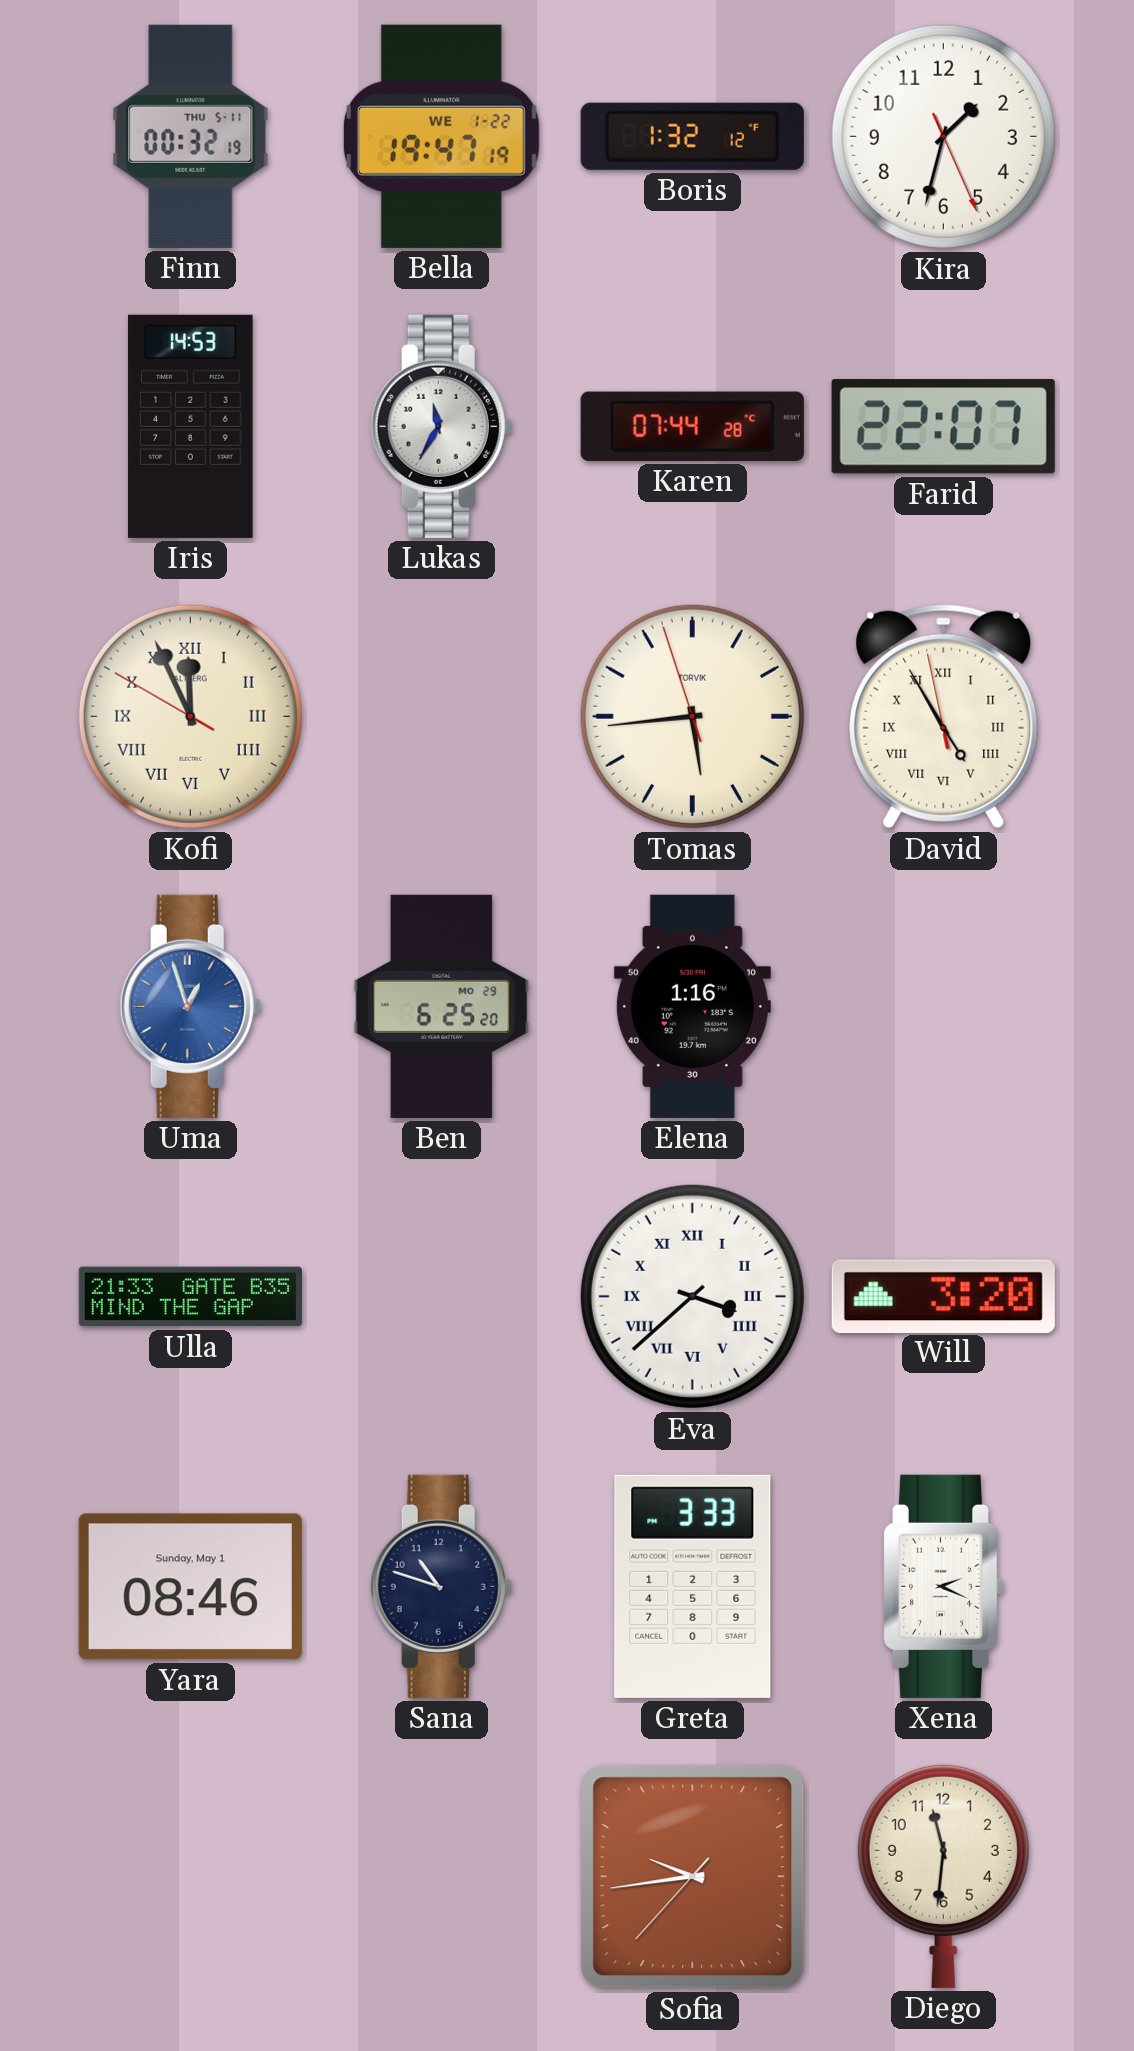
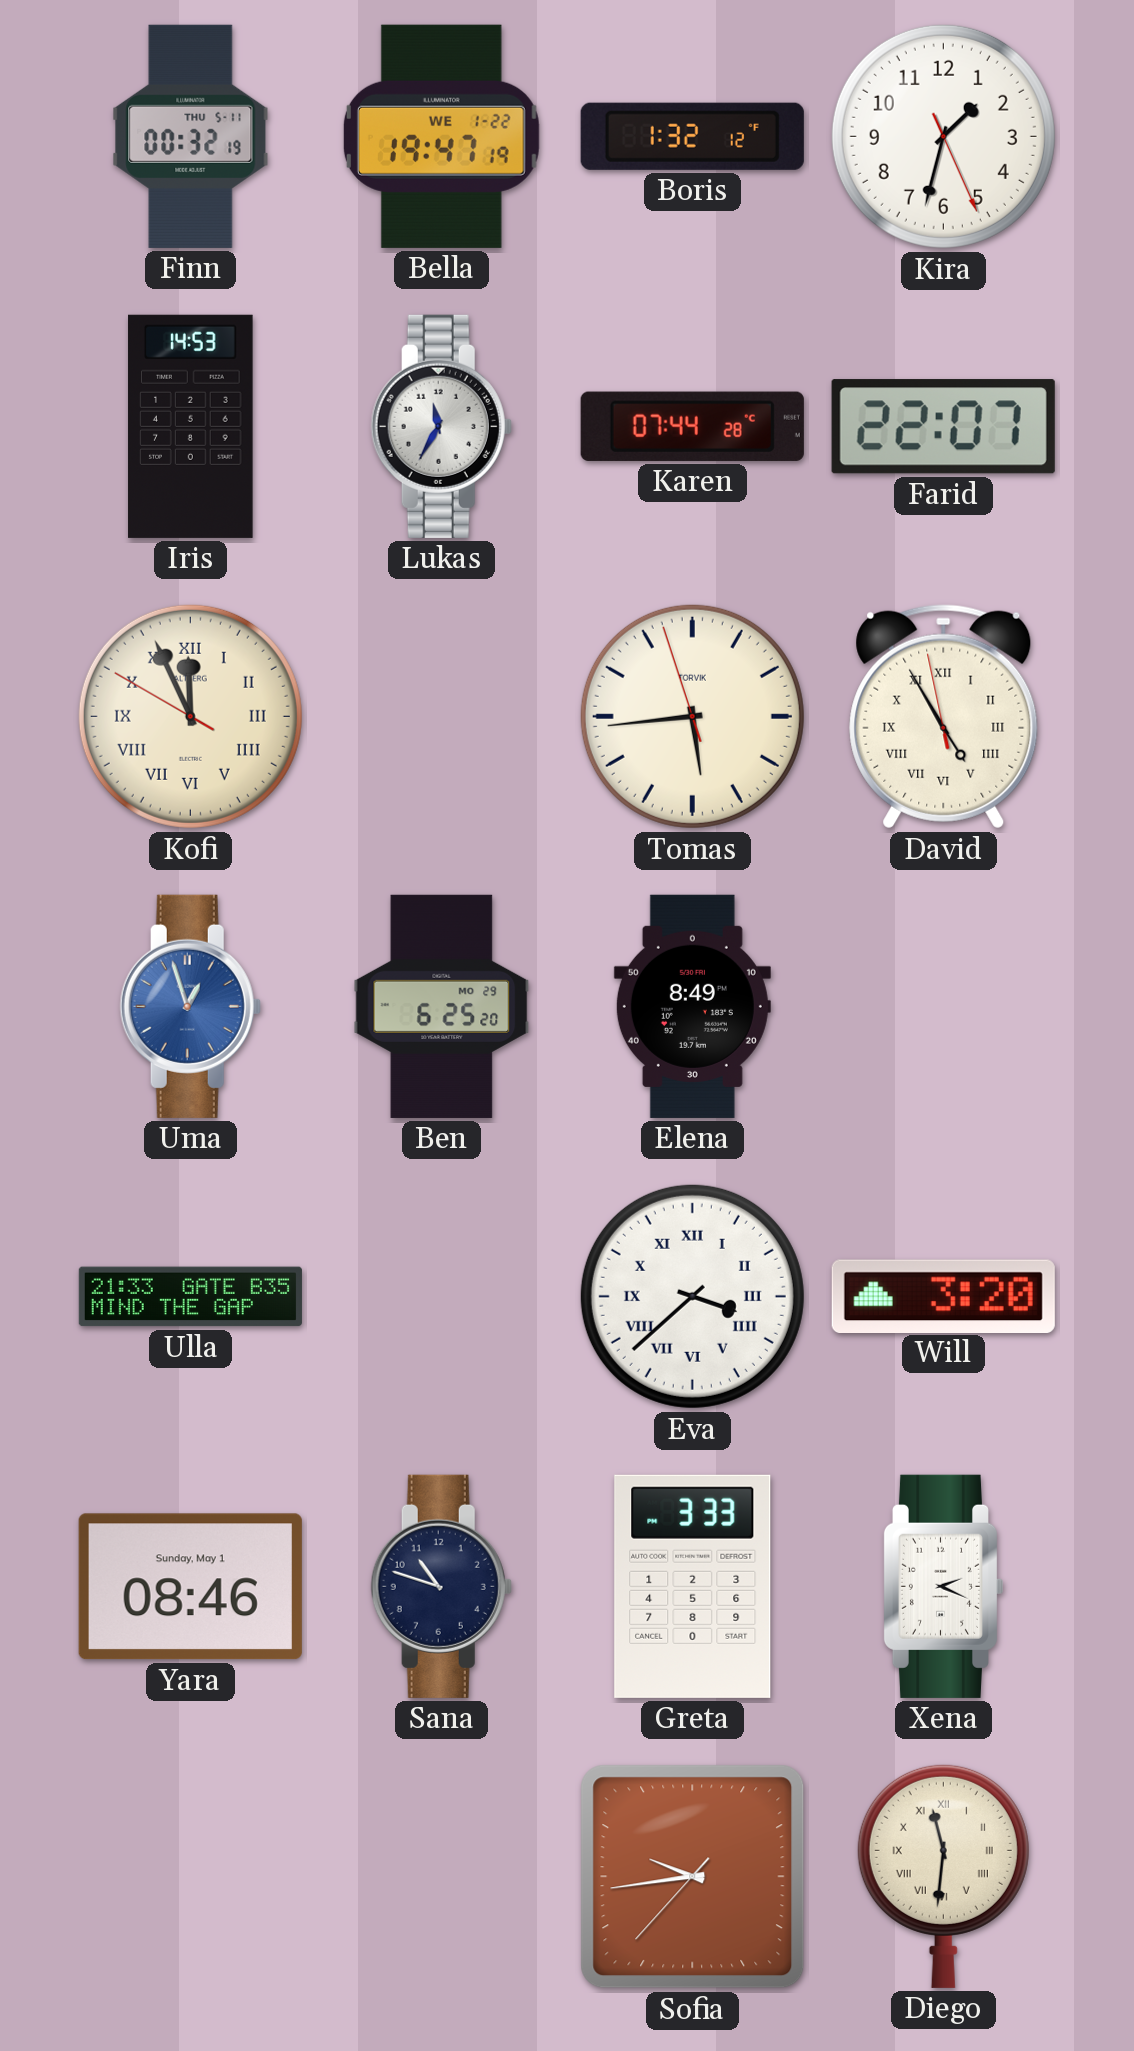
Elena: 1:16 -> 8:49 (692, 1006)
Diego numerals: Arabic -> Roman (943, 1876)
